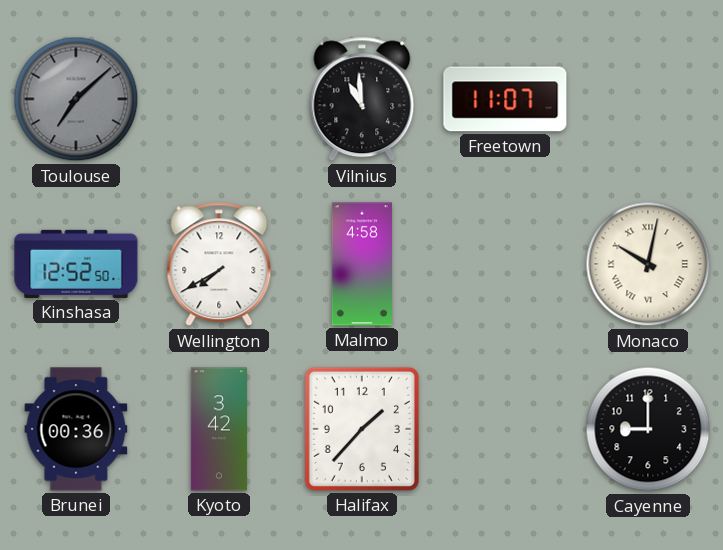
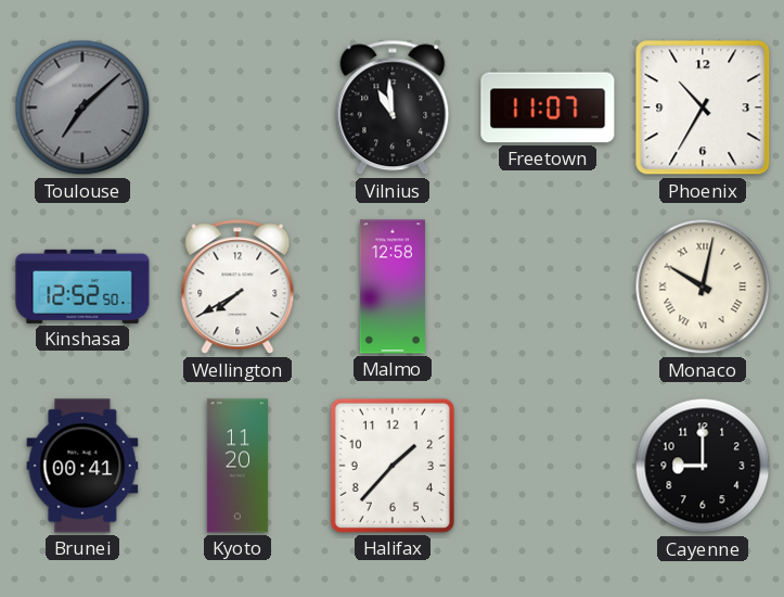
Phoenix: none -> 10:35 (703, 107)
Malmo: 4:58 -> 12:58 (393, 287)
Brunei: 00:36 -> 00:41 (82, 466)
Kyoto: 3:42 -> 11:20 (237, 466)
